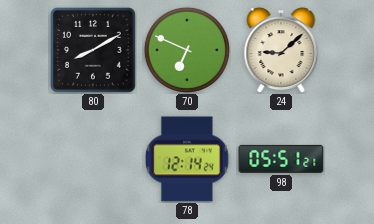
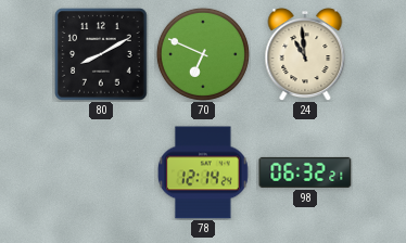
24: 9:08 -> 10:59 (305, 54)
98: 05:51 -> 06:32 (305, 172)
